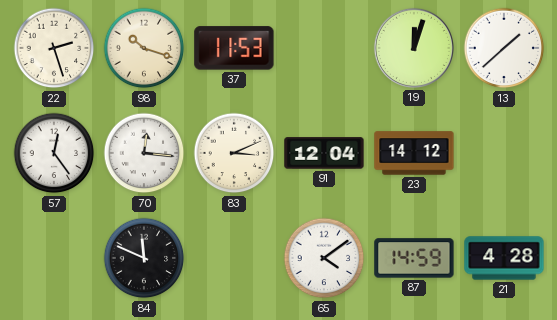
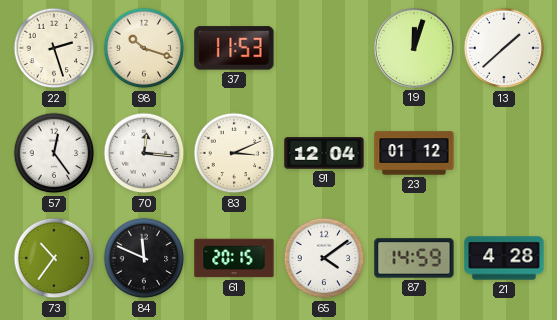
23: 14:12 -> 01:12 (414, 153)
73: none -> 10:36 (54, 258)
61: none -> 20:15 (234, 258)
